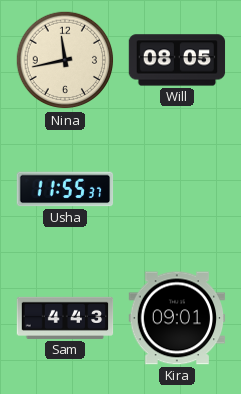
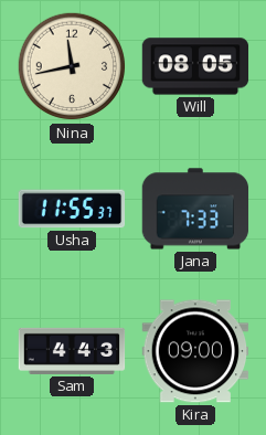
Jana: none -> 7:33 (195, 209)
Kira: 09:01 -> 09:00 (195, 351)
